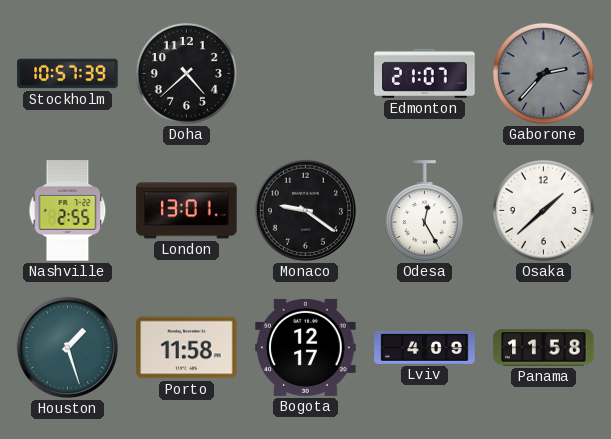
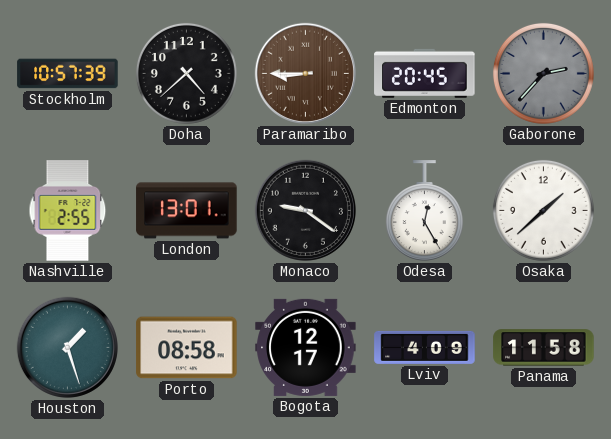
Paramaribo: none -> 8:45 (305, 73)
Edmonton: 21:07 -> 20:45 (425, 73)
Porto: 11:58 -> 08:58 (187, 348)
